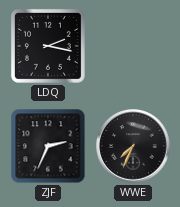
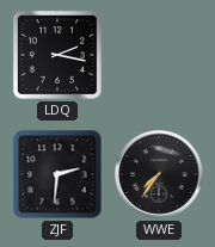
ZJF: 2:34 -> 2:31 (57, 174)
WWE: 7:34 -> 7:36 (159, 174)
